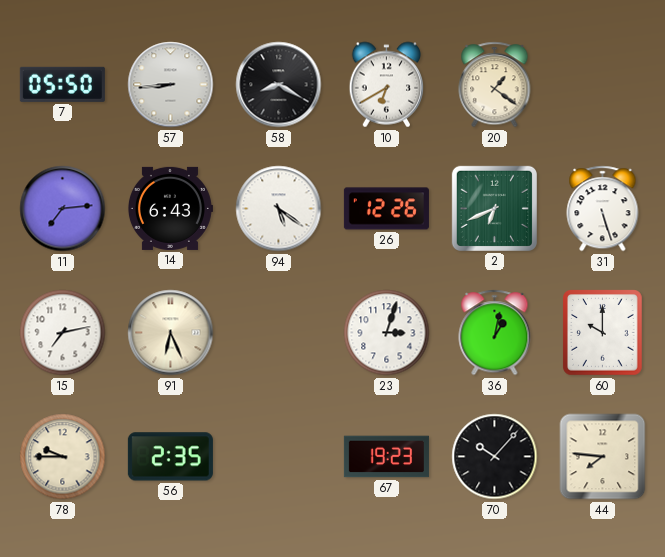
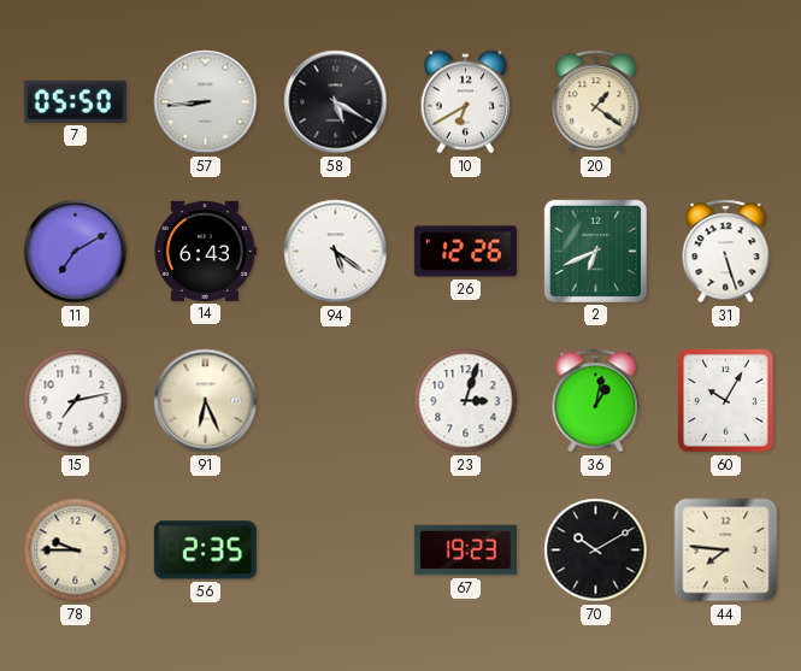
58: 8:20 -> 5:20 (336, 102)
11: 7:14 -> 7:10 (76, 252)
60: 10:00 -> 10:05 (726, 401)
70: 10:07 -> 10:10 (596, 551)
